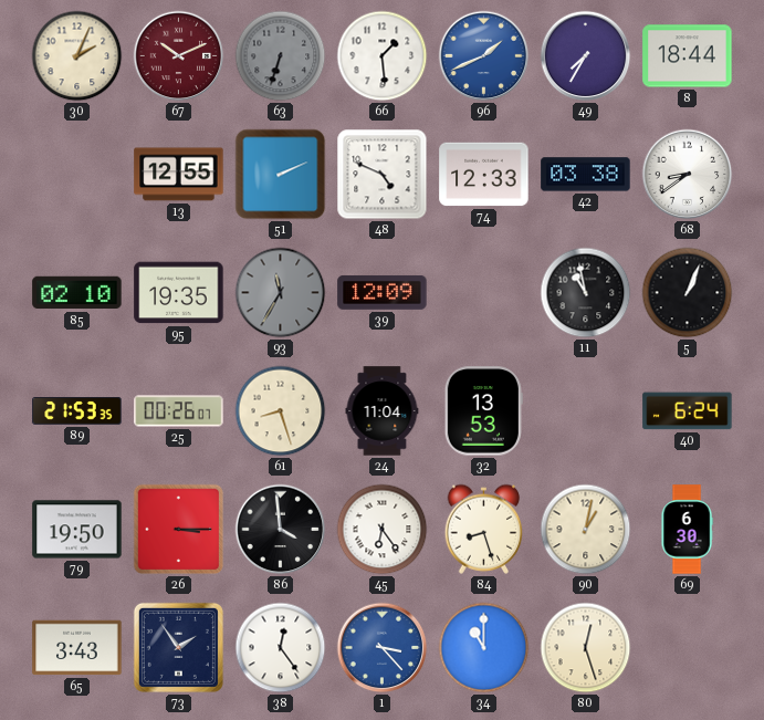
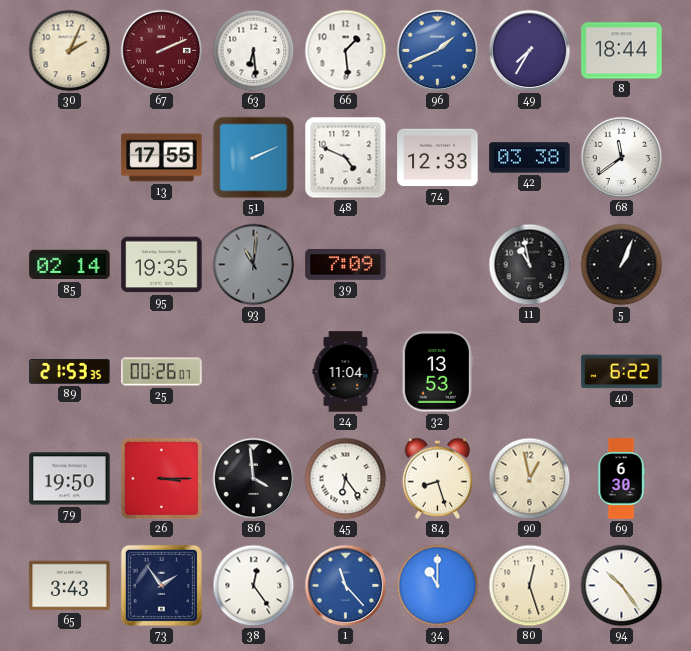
67: 10:11 -> 2:11 (162, 51)
63: 6:33 -> 6:29 (254, 51)
63 dial: grey -> white (254, 51)
13: 12:55 -> 17:55 (162, 158)
68: 8:39 -> 11:39 (622, 158)
85: 02:10 -> 02:14 (70, 265)
93: 11:35 -> 11:01 (254, 265)
39: 12:09 -> 7:09 (346, 265)
61: 8:27 -> none (281, 411)
40: 6:24 -> 6:22 (622, 372)
90: 1:02 -> 12:58 (530, 479)
1: 3:23 -> 11:23 (346, 586)
94: none -> 10:24 (622, 586)
